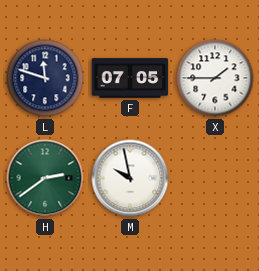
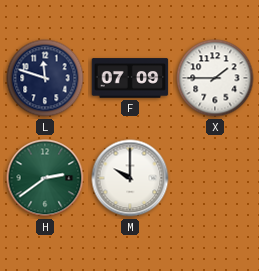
F: 07:05 -> 07:09 (130, 78)
M: 9:58 -> 10:00 (130, 178)
